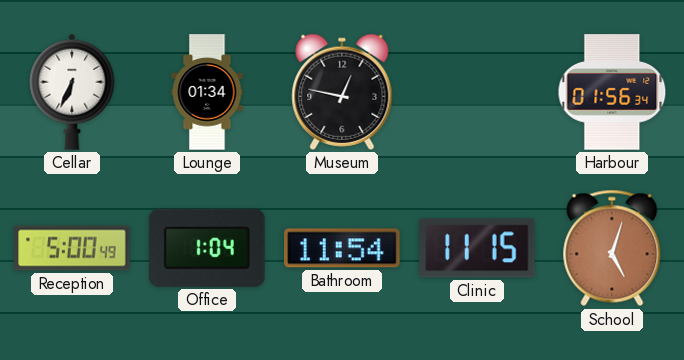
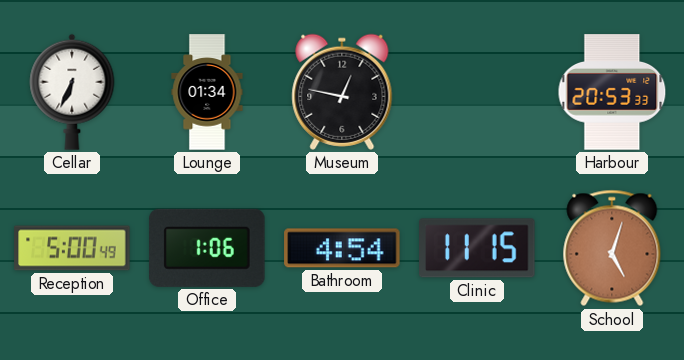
Harbour: 01:56 -> 20:53 (612, 92)
Office: 1:04 -> 1:06 (207, 248)
Bathroom: 11:54 -> 4:54 (342, 248)
